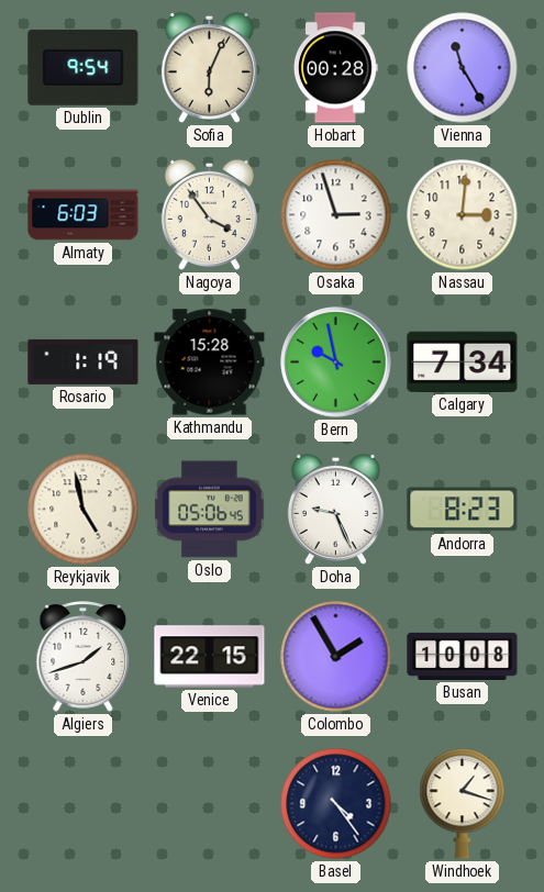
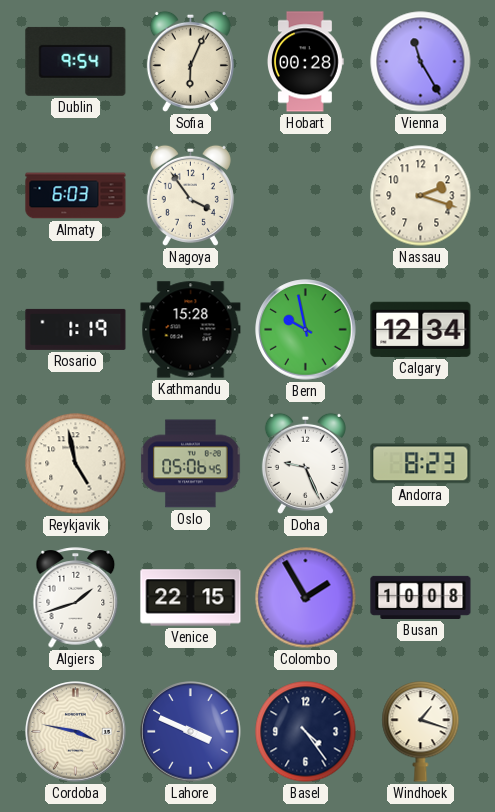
Osaka: 2:57 -> none (336, 215)
Nassau: 3:01 -> 2:18 (421, 196)
Calgary: 7:34 -> 12:34 (421, 329)
Cordoba: none -> 3:47 (76, 732)
Lahore: none -> 3:49 (191, 732)
